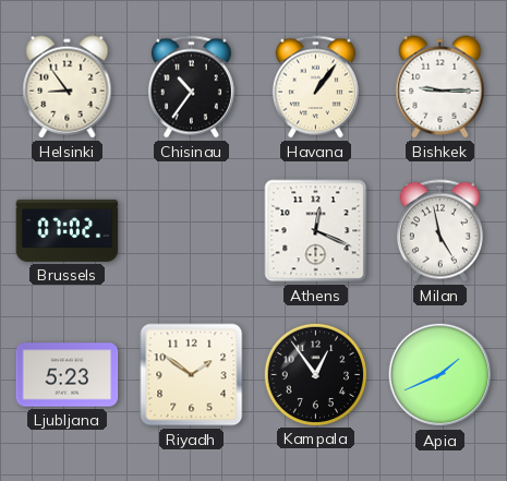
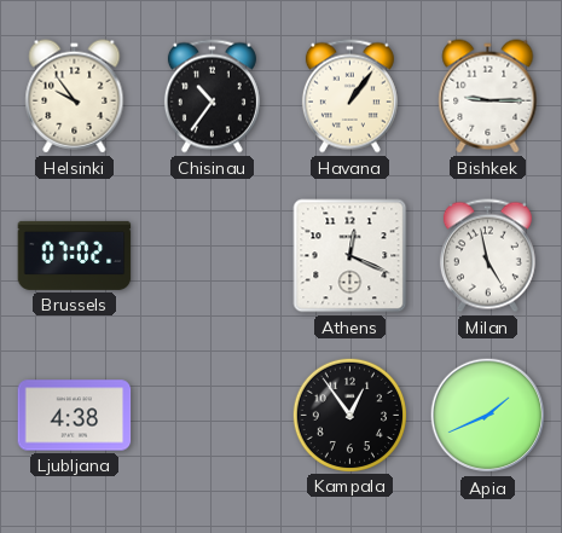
Helsinki: 8:54 -> 9:54 (75, 97)
Ljubljana: 5:23 -> 4:38 (75, 416)
Riyadh: 1:51 -> none (192, 375)
